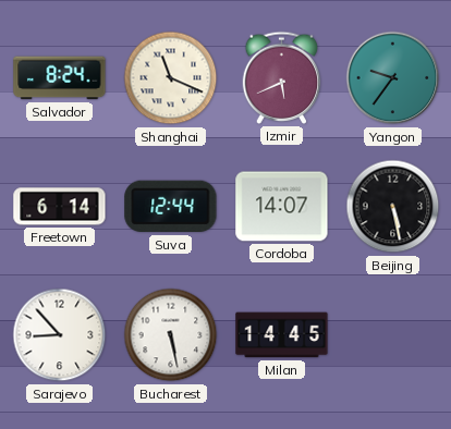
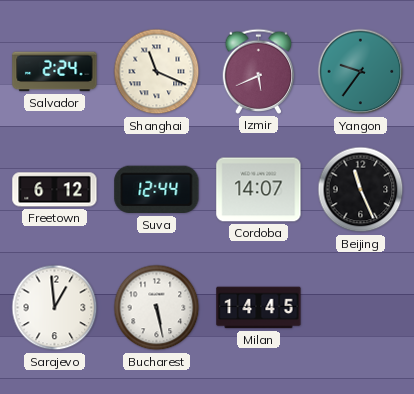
Salvador: 8:24 -> 2:24 (55, 72)
Freetown: 6:14 -> 6:12 (55, 190)
Beijing: 5:28 -> 11:26 (361, 190)
Sarajevo: 8:53 -> 12:59 (55, 308)
